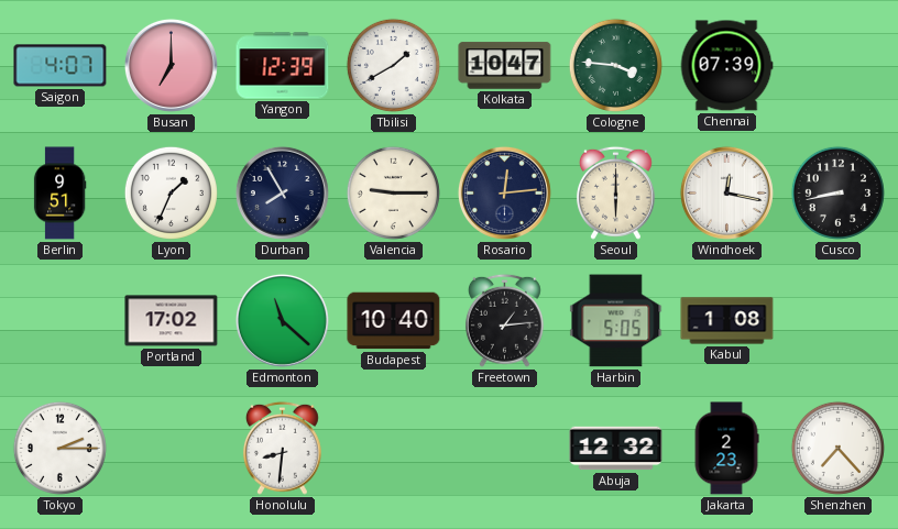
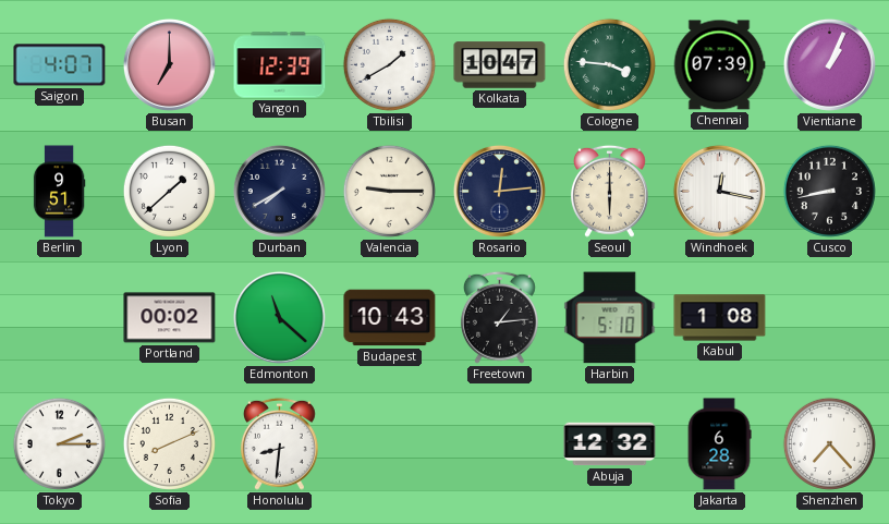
Vientiane: none -> 1:04 (829, 64)
Lyon: 1:34 -> 1:38 (169, 191)
Durban: 7:55 -> 7:40 (279, 191)
Portland: 17:02 -> 00:02 (170, 318)
Budapest: 10:40 -> 10:43 (390, 318)
Harbin: 5:05 -> 5:10 (610, 318)
Sofia: none -> 8:11 (169, 443)
Jakarta: 2:23 -> 6:28 (719, 444)
